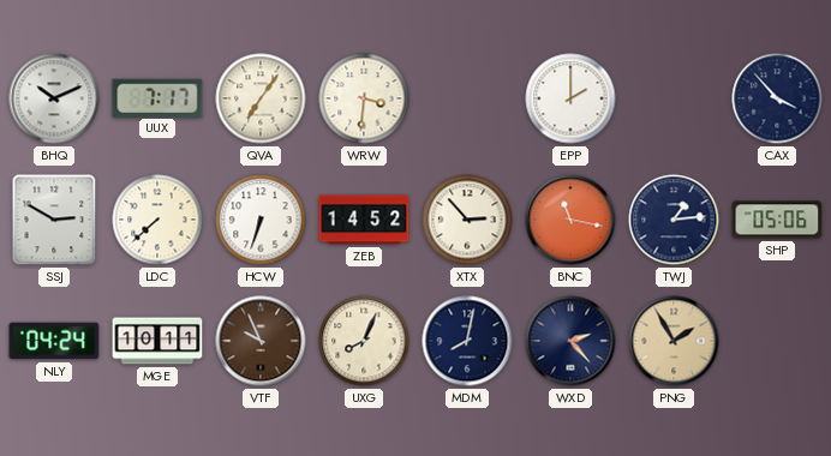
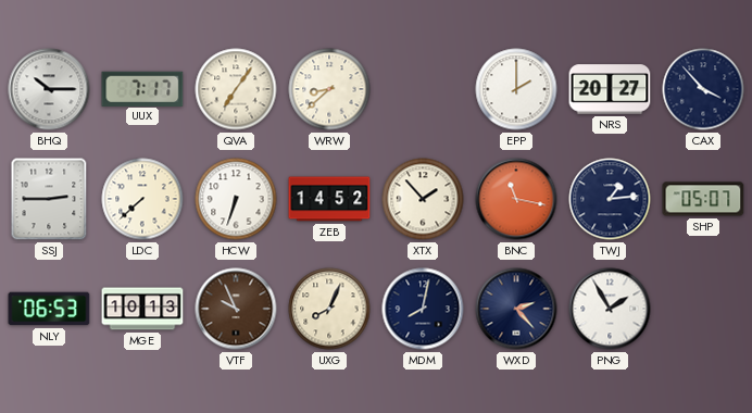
BHQ: 10:11 -> 10:15 (49, 89)
WRW: 3:31 -> 8:38 (329, 89)
NRS: none -> 20:27 (610, 89)
SSJ: 2:50 -> 2:45 (49, 199)
XTX: 2:53 -> 1:53 (423, 199)
SHP: 05:06 -> 05:07 (703, 199)
NLY: 04:24 -> 06:53 (49, 309)
MGE: 10:11 -> 10:13 (142, 309)
PNG dial: champagne -> white (610, 309)
